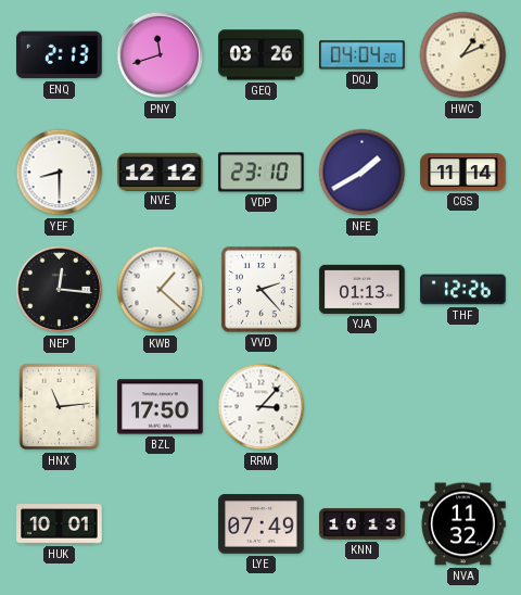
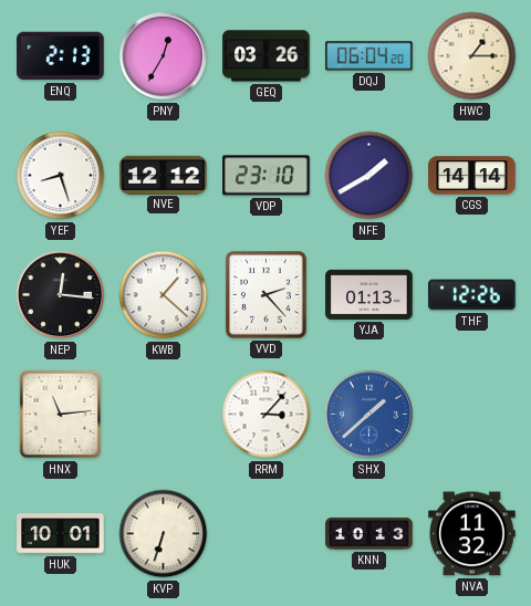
PNY: 11:42 -> 12:35 (164, 56)
DQJ: 04:04 -> 06:04 (369, 56)
HWC: 1:11 -> 1:15 (472, 56)
YEF: 8:30 -> 8:27 (61, 176)
CGS: 11:14 -> 14:14 (472, 176)
BZL: 17:50 -> none (161, 407)
SHX: none -> 1:38 (369, 415)
KVP: none -> 6:33 (164, 534)
LYE: 07:49 -> none (262, 524)
